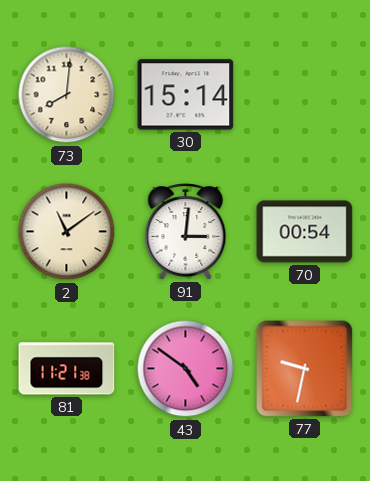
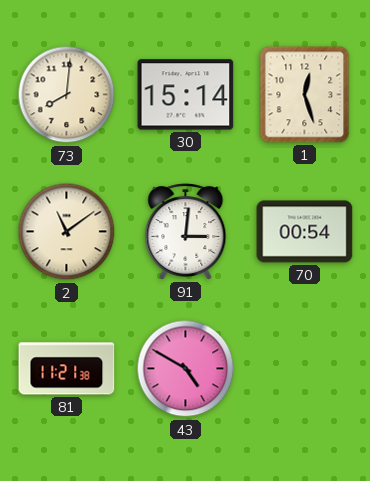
1: none -> 12:27 (305, 95)
43: 4:51 -> 4:50 (186, 369)
77: 9:32 -> none (305, 369)
